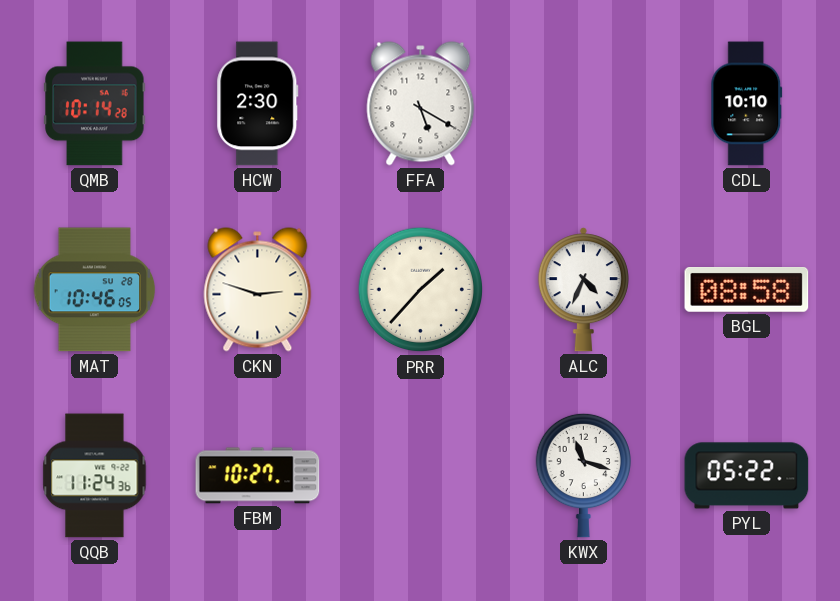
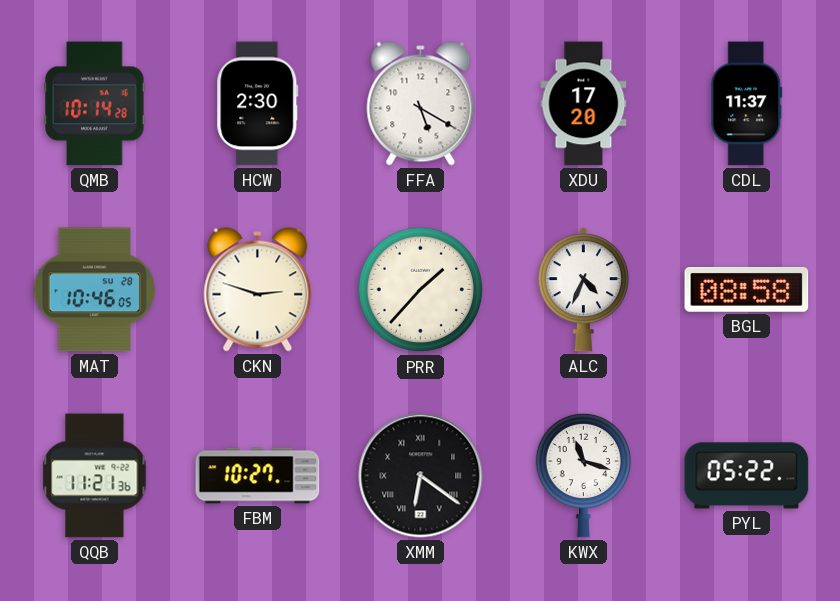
XDU: none -> 17:20 (584, 104)
CDL: 10:10 -> 11:37 (747, 104)
QQB: 11:24 -> 11:21 (95, 476)
XMM: none -> 6:21 (421, 476)
